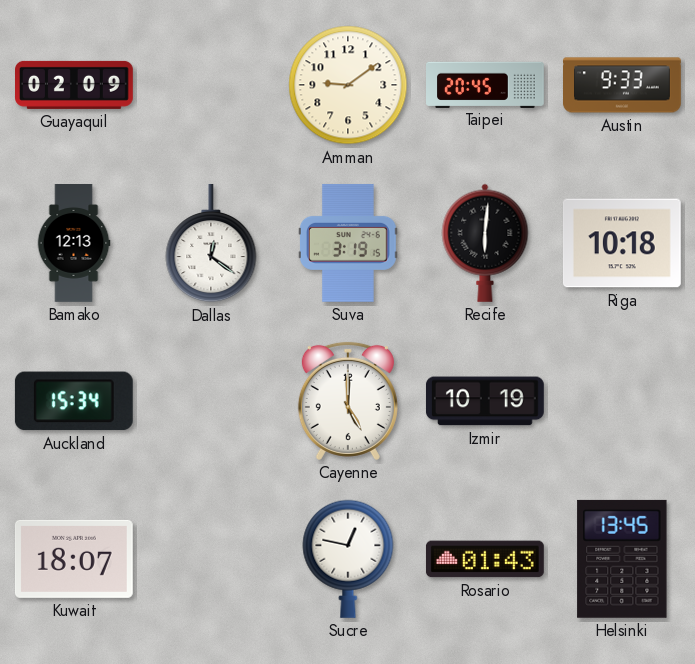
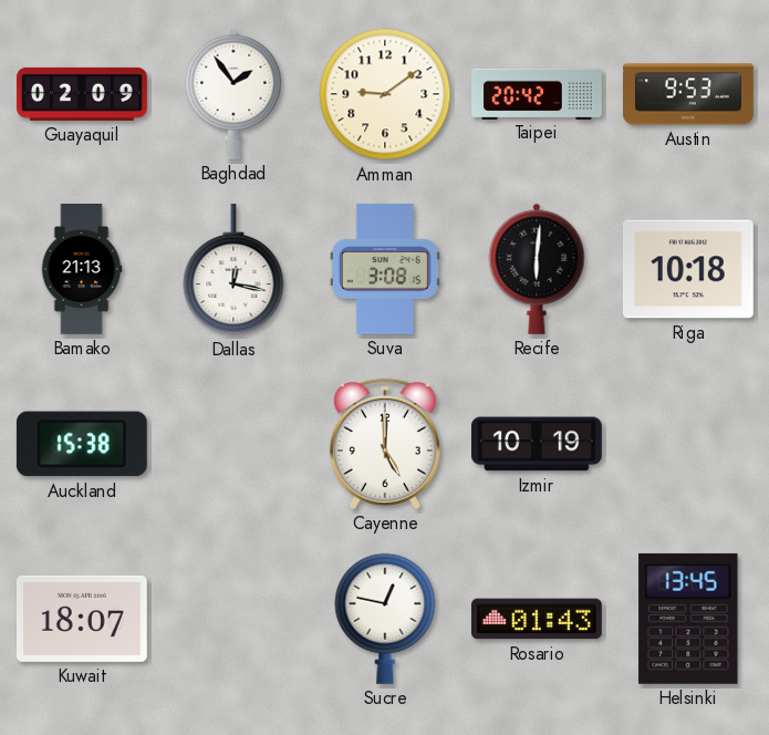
Baghdad: none -> 1:54 (233, 94)
Taipei: 20:45 -> 20:42 (538, 93)
Austin: 9:33 -> 9:53 (689, 94)
Bamako: 12:13 -> 21:13 (82, 270)
Dallas: 12:21 -> 12:17 (233, 269)
Suva: 3:19 -> 3:08 (386, 269)
Auckland: 15:34 -> 15:38 (82, 444)
